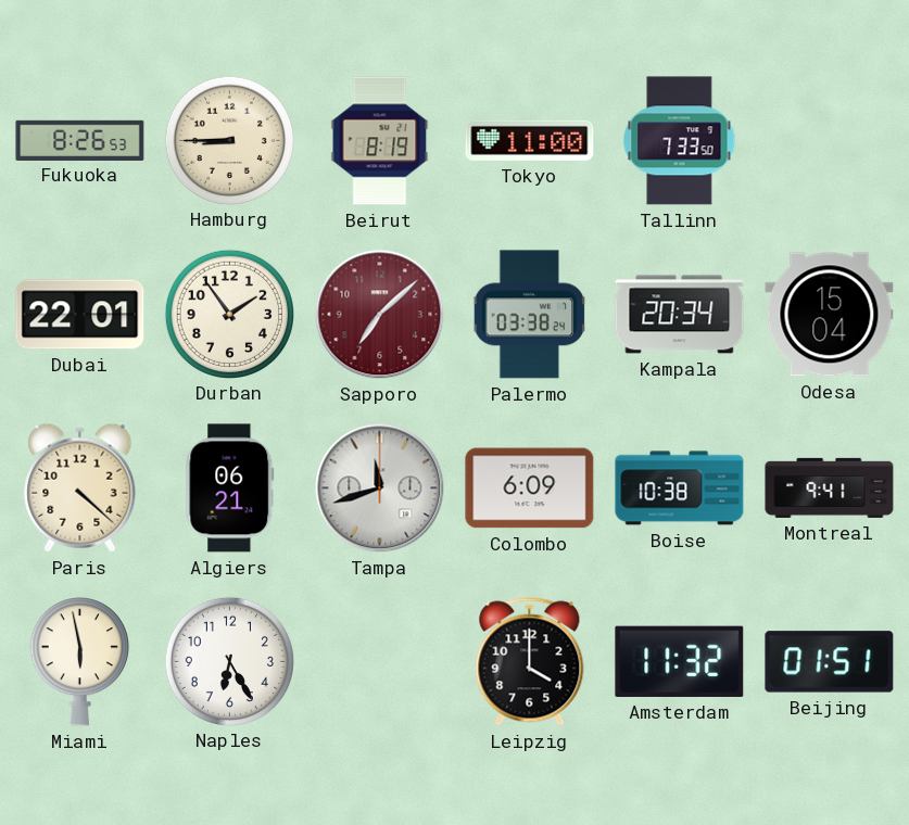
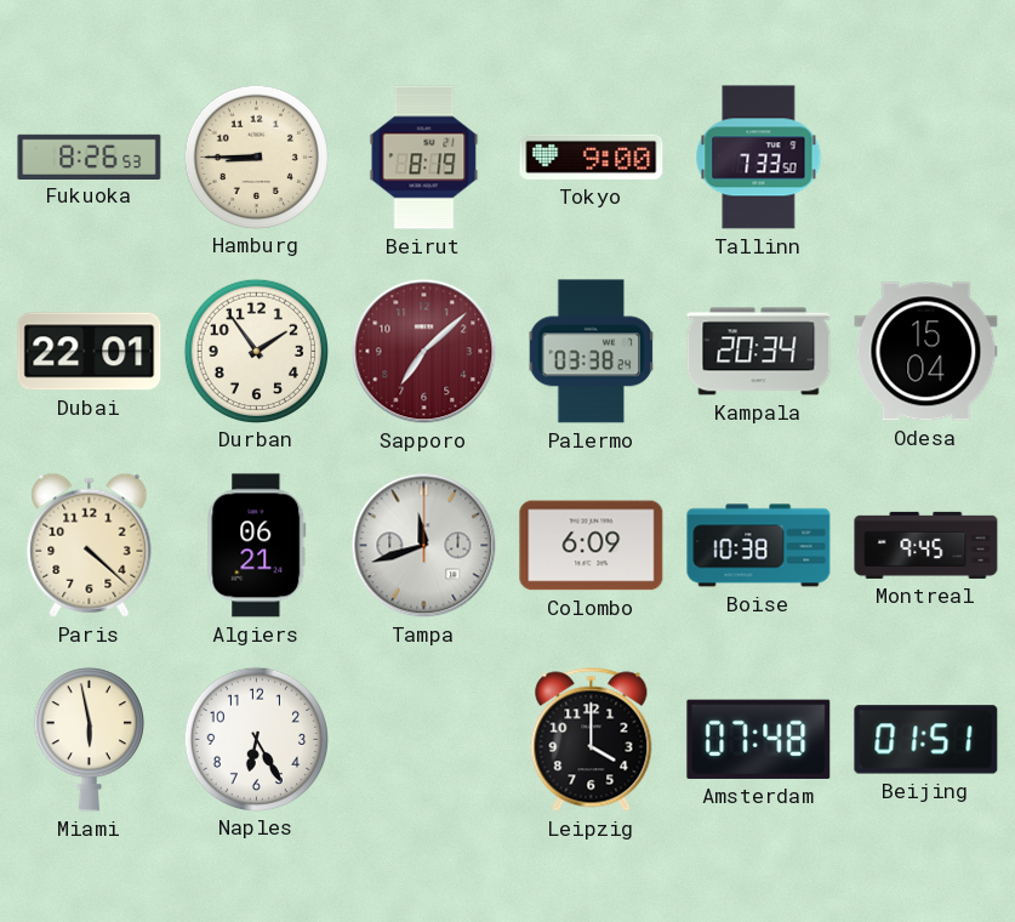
Tokyo: 11:00 -> 9:00 (592, 156)
Montreal: 9:41 -> 9:45 (926, 545)
Amsterdam: 11:32 -> 07:48 (759, 739)
